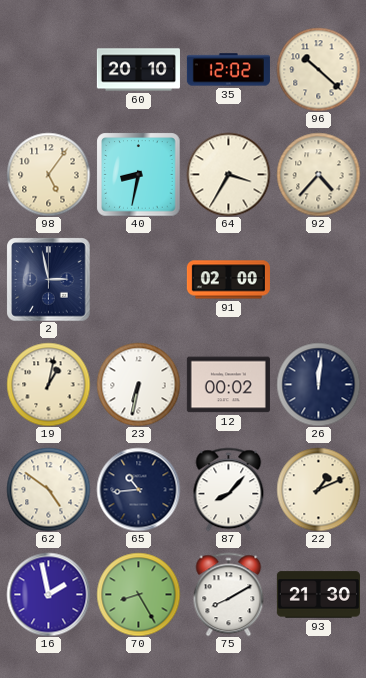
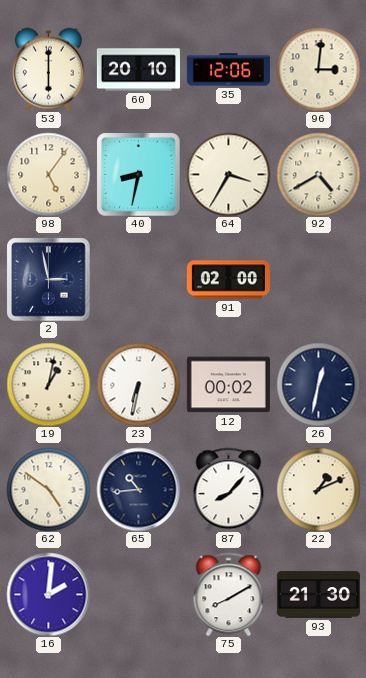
53: none -> 6:00 (48, 69)
35: 12:02 -> 12:06 (228, 70)
96: 10:22 -> 3:01 (318, 69)
92: 4:37 -> 4:40 (318, 174)
26: 12:01 -> 12:32 (318, 384)
16: 1:58 -> 2:01 (48, 594)
70: 8:25 -> none (138, 594)
